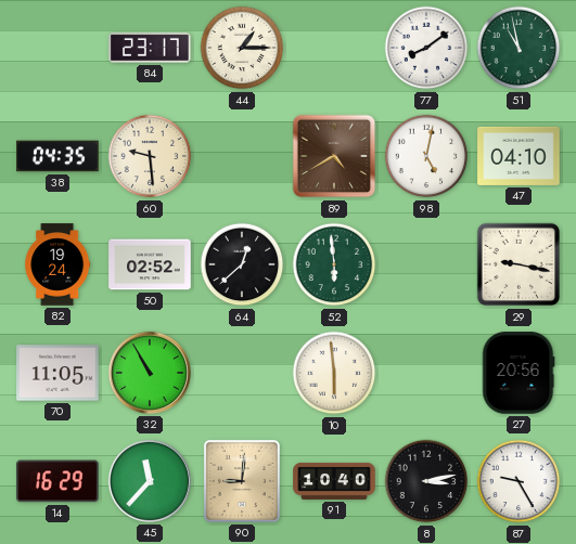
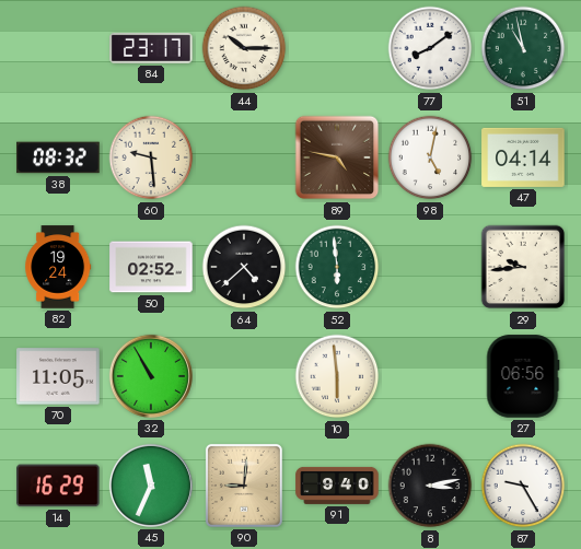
44: 1:15 -> 10:15 (244, 48)
38: 04:35 -> 08:32 (58, 157)
89: 4:40 -> 4:47 (337, 157)
47: 04:10 -> 04:14 (523, 157)
64: 12:38 -> 4:38 (244, 267)
29: 9:17 -> 9:44 (523, 267)
27: 20:56 -> 06:56 (523, 376)
45: 11:37 -> 11:34 (151, 486)
91: 10:40 -> 9:40 (337, 486)
